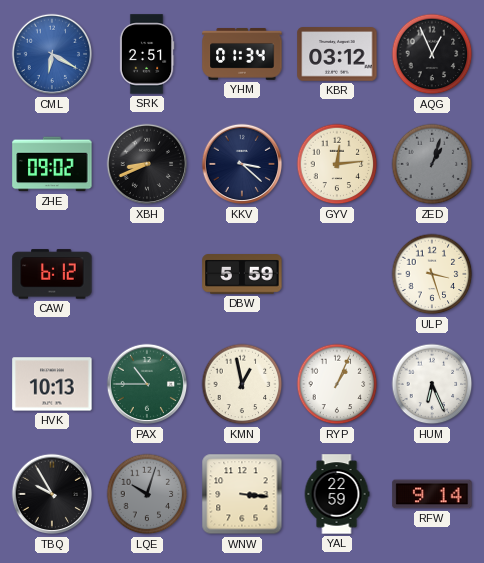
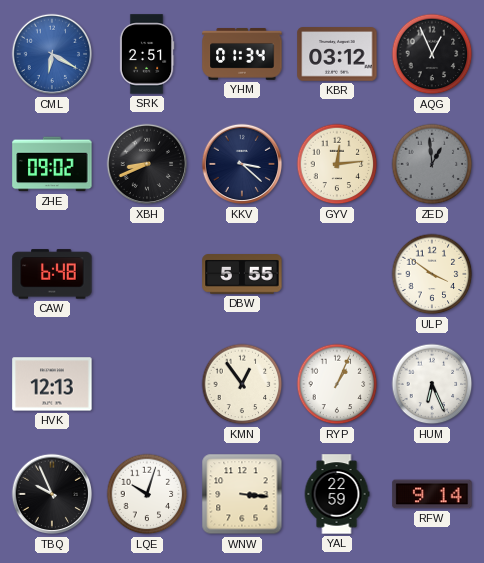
ZED: 1:03 -> 12:59 (432, 164)
CAW: 6:12 -> 6:48 (52, 274)
DBW: 5:59 -> 5:55 (242, 274)
ULP: 3:27 -> 3:51 (432, 274)
HVK: 10:13 -> 12:13 (52, 384)
PAX: 10:45 -> none (147, 384)
KMN: 12:58 -> 12:54 (242, 384)
TBQ: 9:55 -> 9:56 (52, 494)
LQE dial: grey -> white (147, 494)
